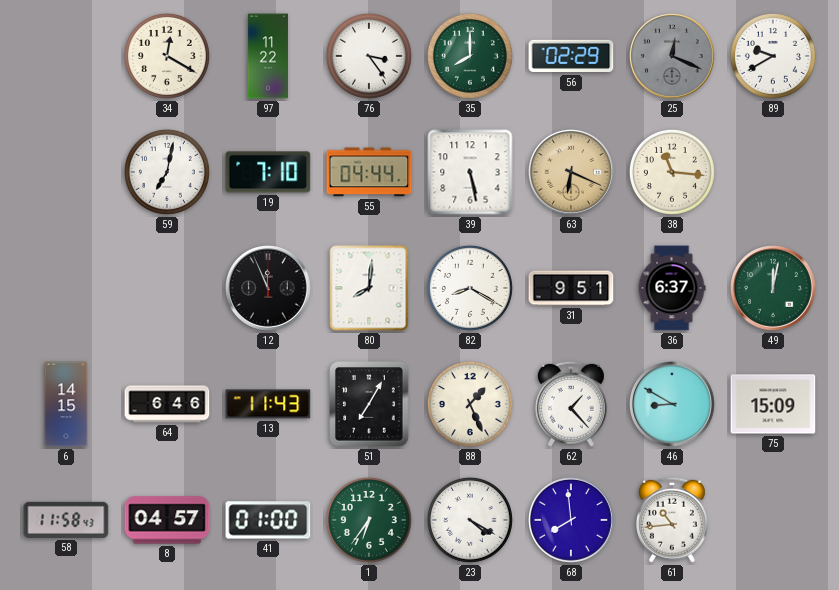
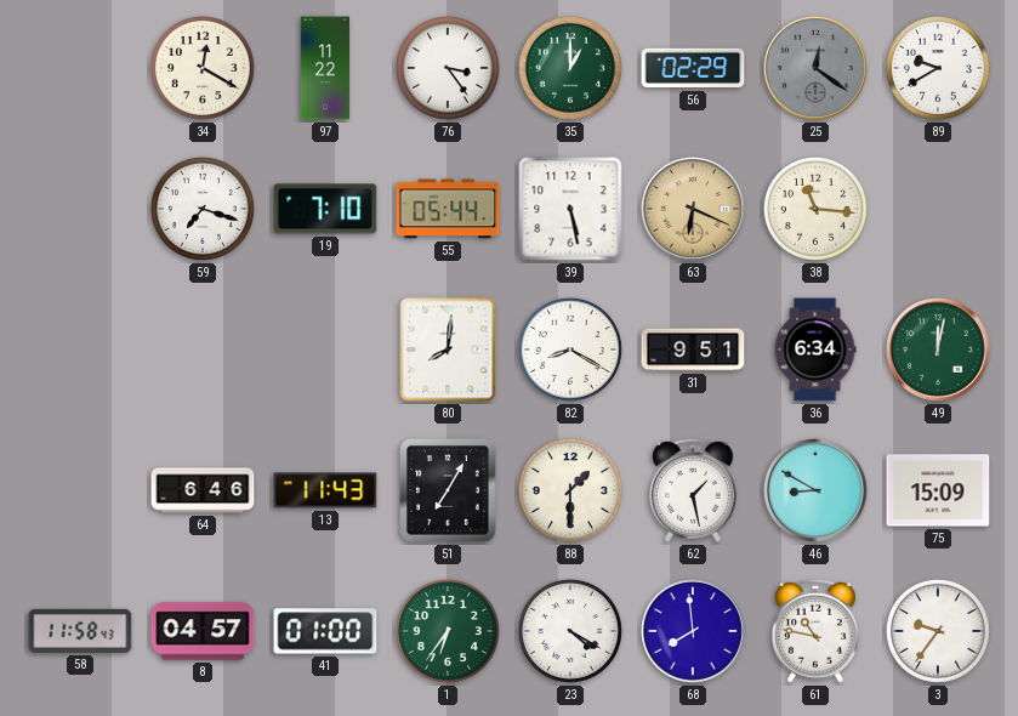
35: 8:00 -> 1:00 (570, 68)
25: 12:19 -> 12:21 (817, 69)
59: 7:02 -> 7:18 (203, 209)
55: 04:44 -> 05:44 (448, 209)
12: 11:56 -> none (269, 289)
36: 6:37 -> 6:34 (815, 350)
6: 14:15 -> none (66, 404)
88: 1:26 -> 1:30 (570, 490)
62: 1:23 -> 1:28 (693, 490)
61: 10:44 -> 10:47 (815, 631)
3: none -> 9:36 (938, 631)
